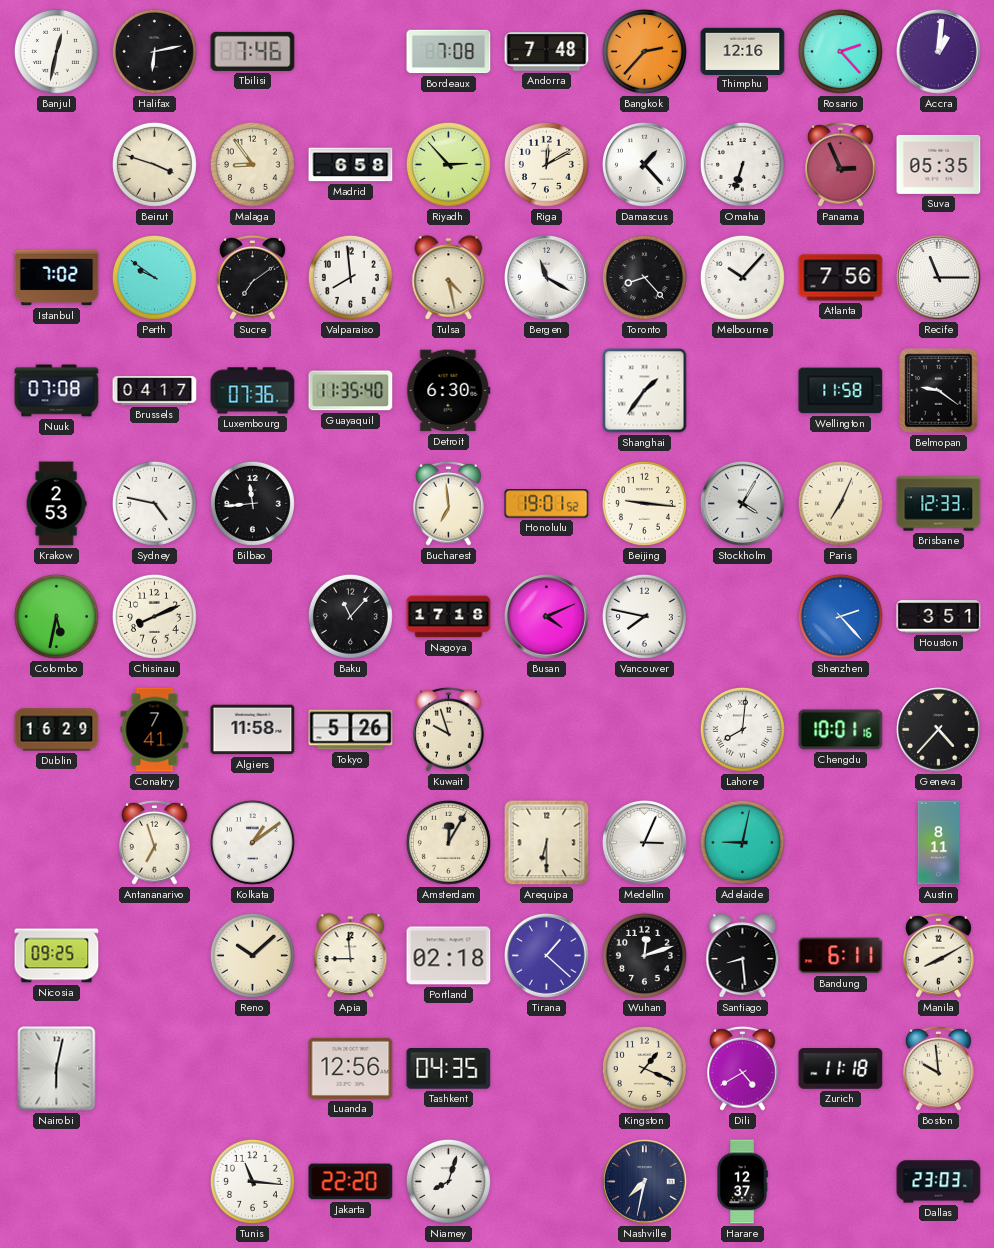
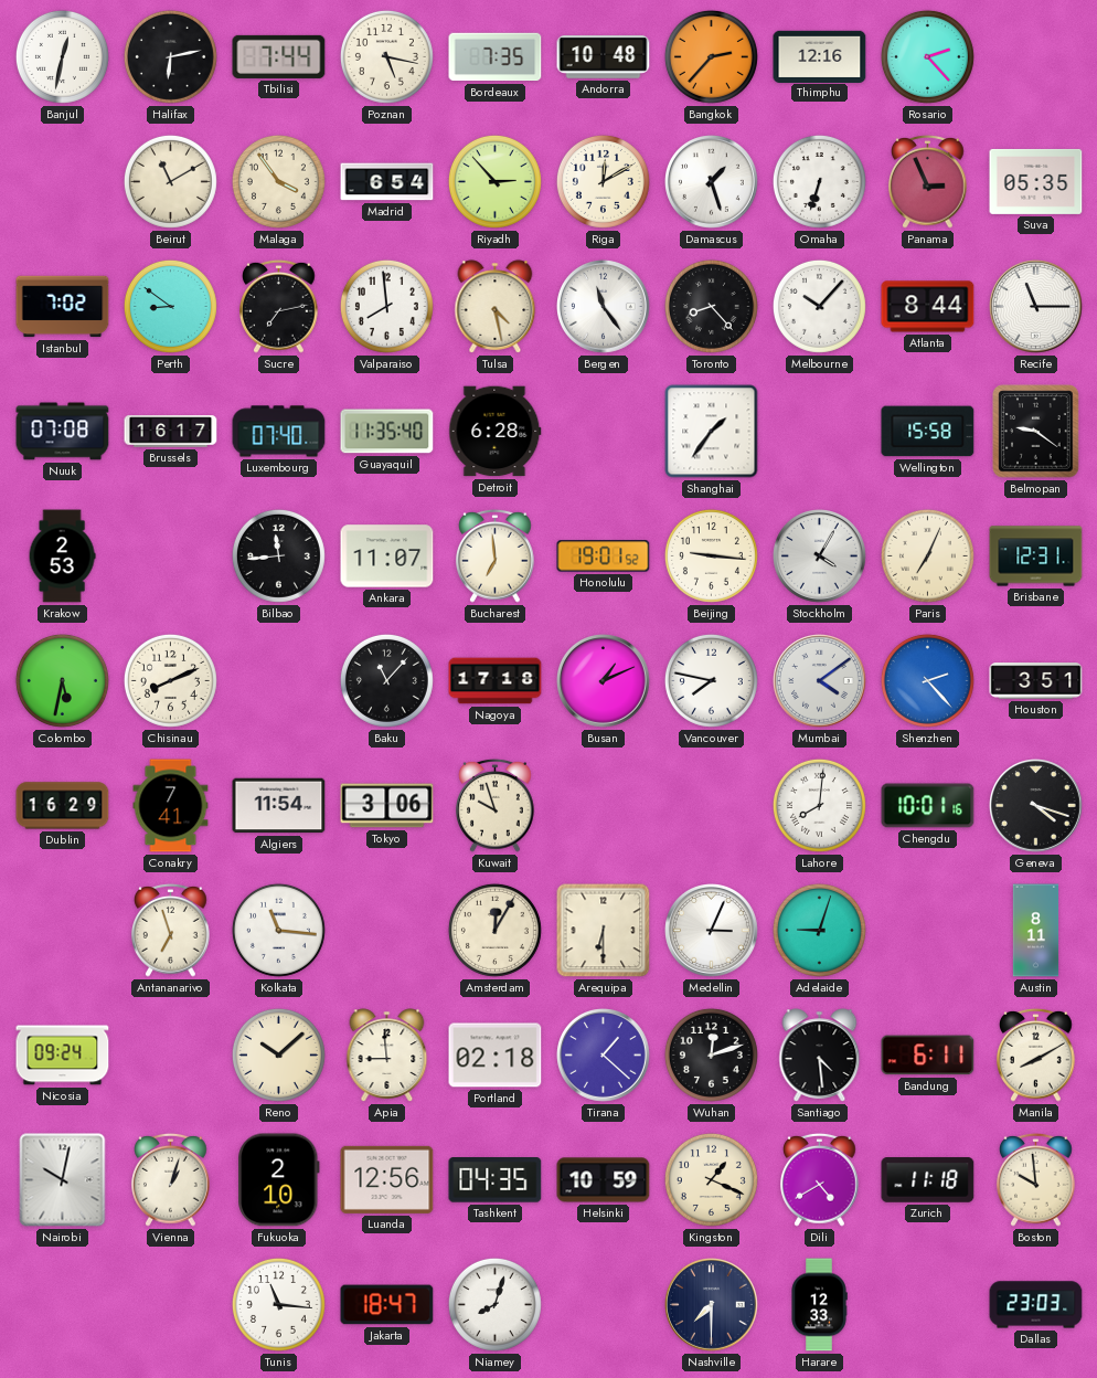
Tbilisi: 7:46 -> 7:44 (279, 56)
Poznan: none -> 5:17 (386, 56)
Bordeaux: 7:08 -> 7:35 (496, 57)
Andorra: 7:48 -> 10:48 (604, 57)
Accra: 1:01 -> none (939, 52)
Beirut: 3:48 -> 11:10 (170, 181)
Malaga: 8:54 -> 3:54 (278, 181)
Madrid: 6:58 -> 6:54 (387, 182)
Damascus: 1:23 -> 1:27 (712, 182)
Perth: 9:51 -> 8:51 (170, 306)
Sucre: 7:09 -> 7:13 (279, 306)
Bergen: 11:20 -> 11:24 (604, 307)
Atlanta: 7:56 -> 8:44 (928, 307)
Brussels: 04:17 -> 16:17 (171, 432)
Luxembourg: 07:36 -> 07:40 (279, 432)
Detroit: 6:30 -> 6:28 (496, 432)
Wellington: 11:58 -> 15:58 (928, 432)
Sydney: 4:47 -> none (154, 503)
Ankara: none -> 11:07 (387, 556)
Brisbane: 12:33 -> 12:31 (1036, 556)
Busan: 4:11 -> 1:11 (604, 681)
Mumbai: none -> 4:09 (820, 681)
Algiers: 11:58 -> 11:54 (279, 806)
Tokyo: 5:26 -> 3:06 (387, 806)
Geneva: 4:37 -> 4:18 (1036, 806)
Kolkata: 1:09 -> 11:16 (278, 930)
Adelaide: 9:02 -> 9:03 (819, 930)
Nicosia: 09:25 -> 09:24 (63, 1056)
Santiago: 8:29 -> 4:29 (820, 1056)
Nairobi: 6:02 -> 10:02 (63, 1180)
Vienna: none -> 1:03 (171, 1179)
Fukuoka: none -> 2:10 (279, 1180)
Helsinki: none -> 10:59 (604, 1180)
Jakarta: 22:20 -> 18:47 (387, 1305)
Nashville: 7:32 -> 7:30 (712, 1305)
Harare: 12:37 -> 12:33 (819, 1305)
